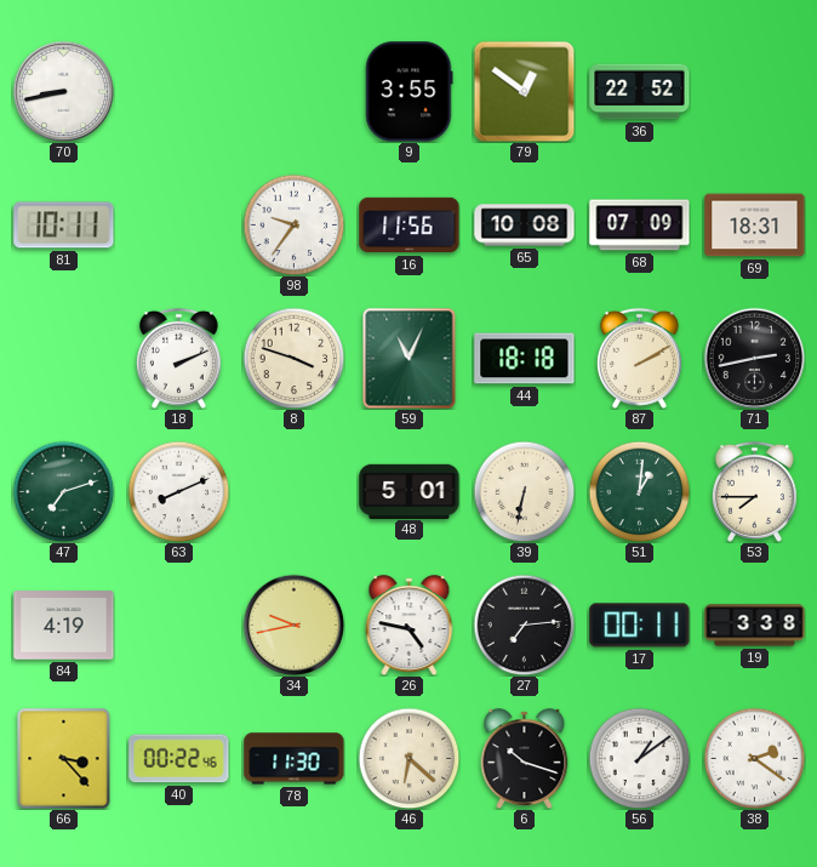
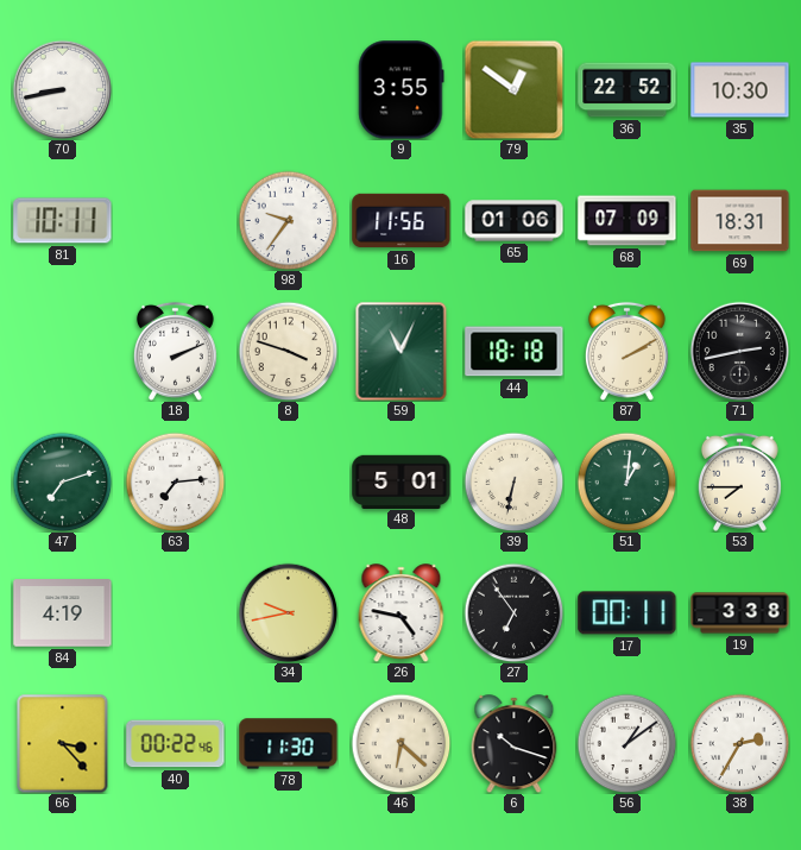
35: none -> 10:30 (740, 90)
65: 10:08 -> 01:06 (515, 221)
63: 8:11 -> 7:14 (175, 481)
27: 7:14 -> 6:54 (513, 612)
38: 2:21 -> 2:35 (739, 743)
